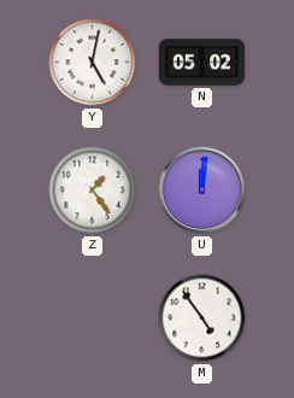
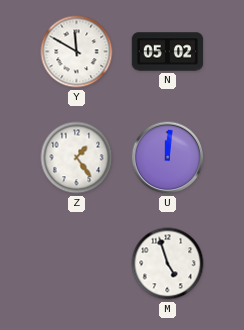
Y: 5:02 -> 11:50 (77, 52)
M: 4:54 -> 4:57 (168, 264)
